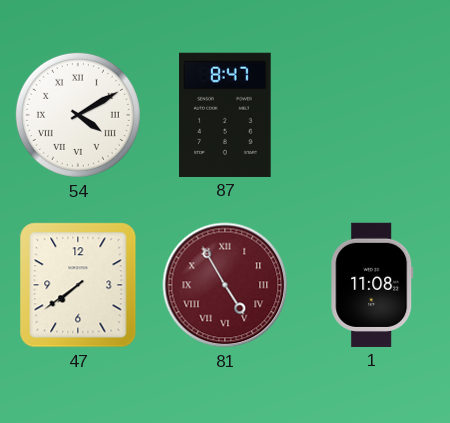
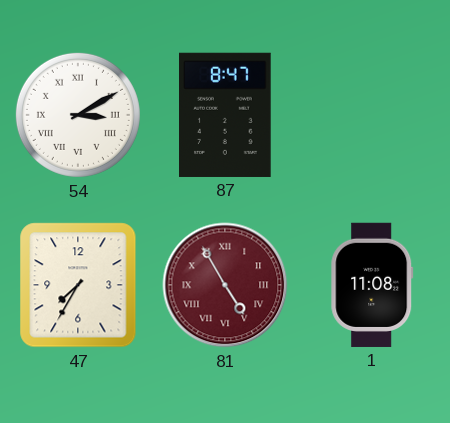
54: 4:10 -> 3:10 (78, 115)
47: 7:39 -> 7:35 (78, 285)
